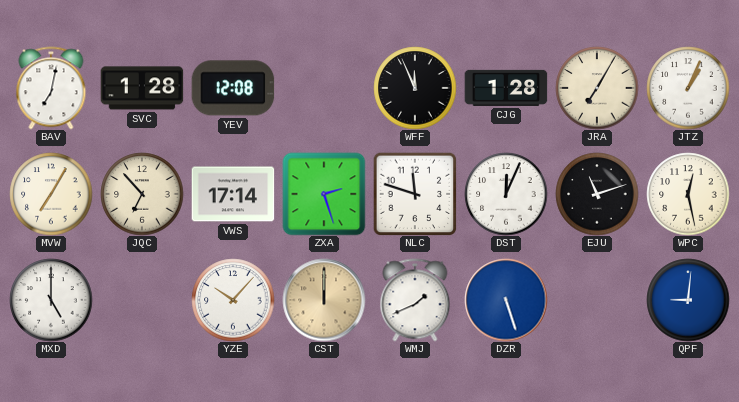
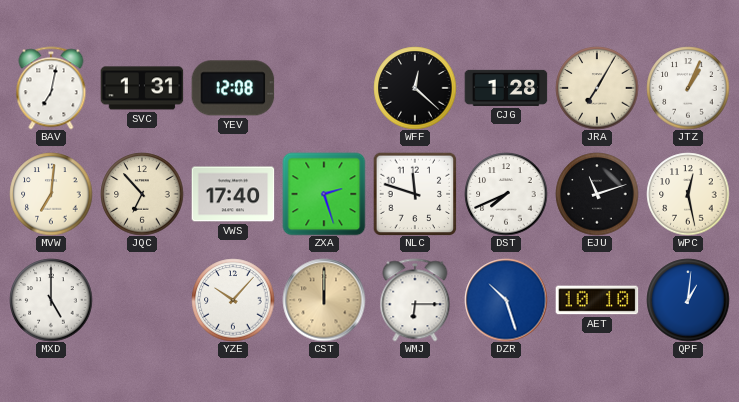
SVC: 1:28 -> 1:31 (142, 88)
WFF: 11:56 -> 12:22 (415, 88)
MVW: 7:05 -> 7:01 (51, 194)
VWS: 17:14 -> 17:40 (233, 194)
DST: 12:04 -> 7:41 (506, 194)
WMJ: 1:41 -> 6:15 (415, 300)
DZR: 5:27 -> 10:27 (506, 300)
AET: none -> 10:10 (597, 300)
QPF: 9:01 -> 1:01 (688, 300)
